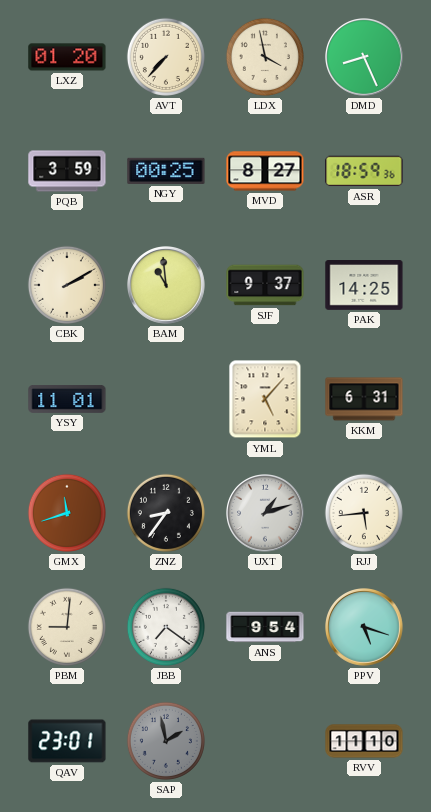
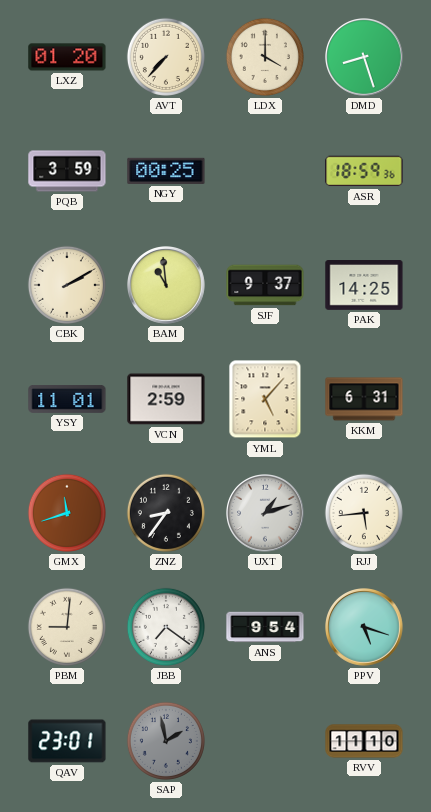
LDX: 3:58 -> 4:00 (265, 57)
DMD: 8:26 -> 8:27 (365, 58)
MVD: 8:27 -> none (265, 171)
VCN: none -> 2:59 (166, 399)
